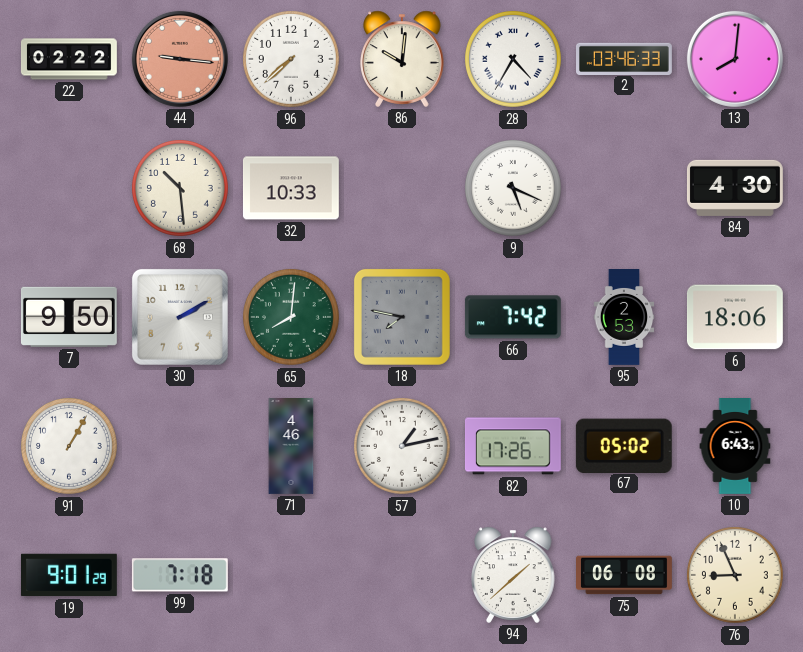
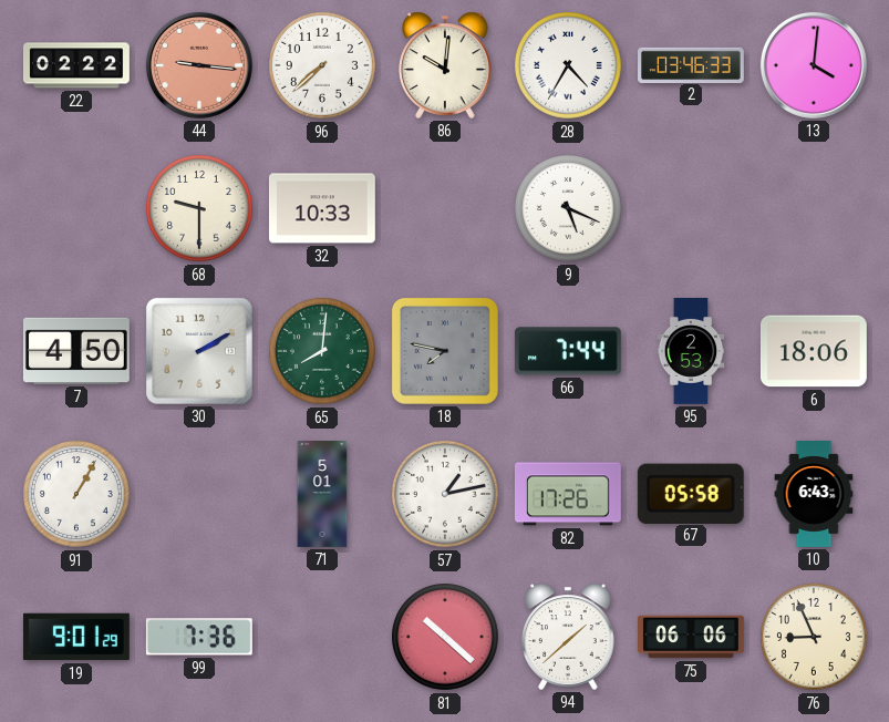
13: 8:01 -> 4:01 (814, 65)
68: 10:29 -> 9:30 (200, 209)
84: 4:30 -> none (735, 188)
7: 9:50 -> 4:50 (76, 351)
66: 7:42 -> 7:44 (568, 351)
71: 4:46 -> 5:01 (322, 495)
67: 05:02 -> 05:58 (691, 493)
99: 7:18 -> 7:36 (199, 637)
81: none -> 10:22 (446, 638)
75: 06:08 -> 06:06 (692, 637)
